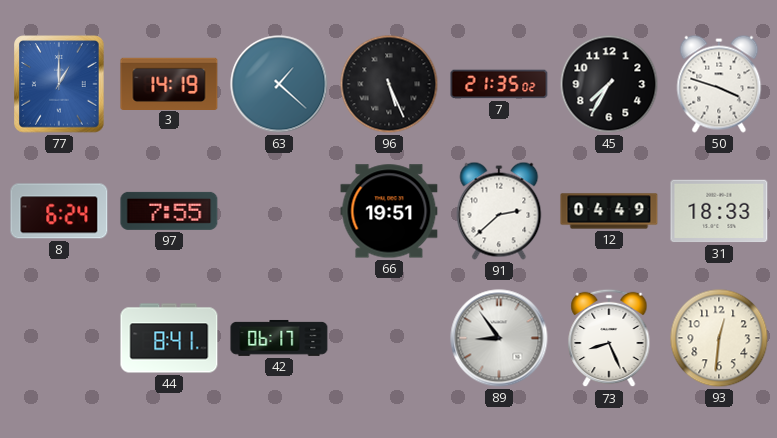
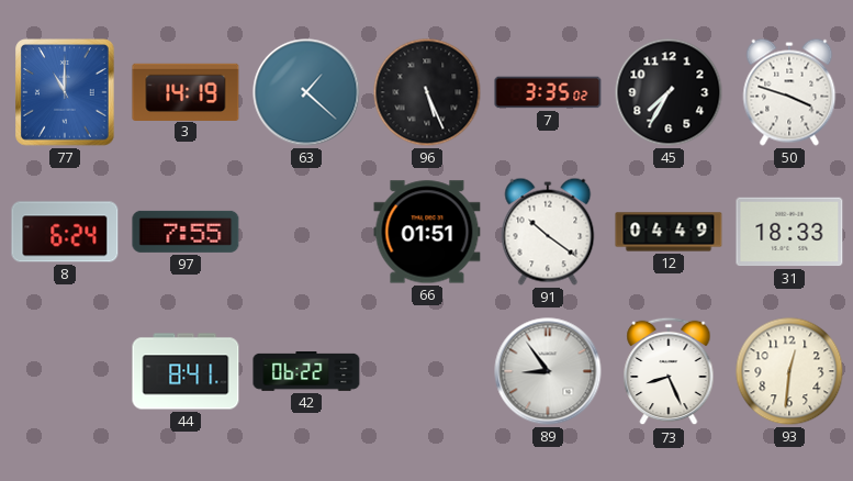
77: 1:00 -> 11:00 (65, 92)
7: 21:35 -> 3:35 (548, 92)
66: 19:51 -> 01:51 (427, 232)
91: 2:38 -> 10:21 (548, 232)
42: 06:17 -> 06:22 (306, 371)
